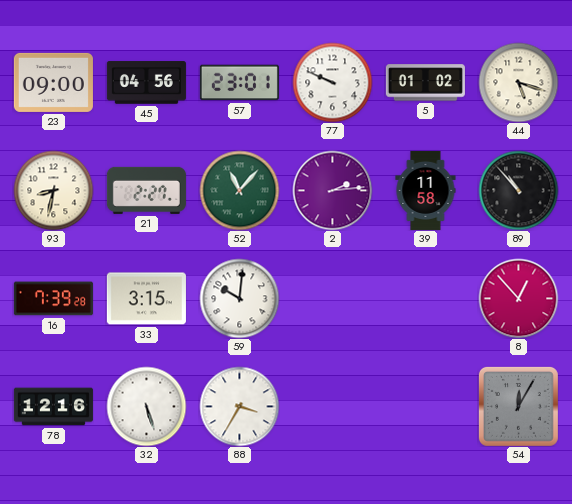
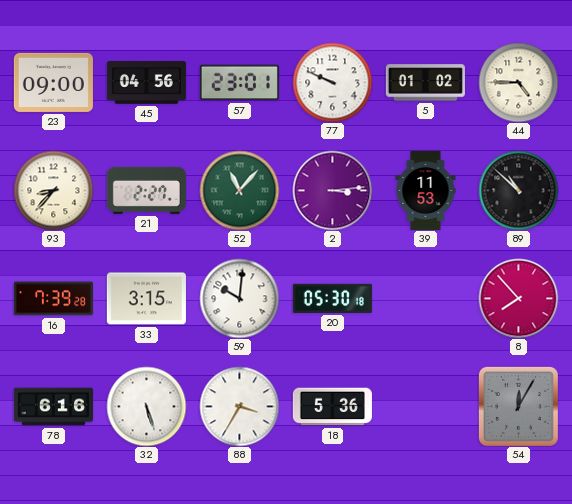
44: 5:18 -> 4:45 (518, 82)
93: 8:32 -> 8:37 (53, 190)
2: 2:14 -> 3:14 (332, 190)
39: 11:58 -> 11:53 (426, 190)
89: 10:53 -> 10:52 (518, 190)
20: none -> 05:30 (332, 298)
8: 12:53 -> 7:53 (518, 298)
78: 12:16 -> 6:16 (53, 407)
18: none -> 5:36 (332, 407)
